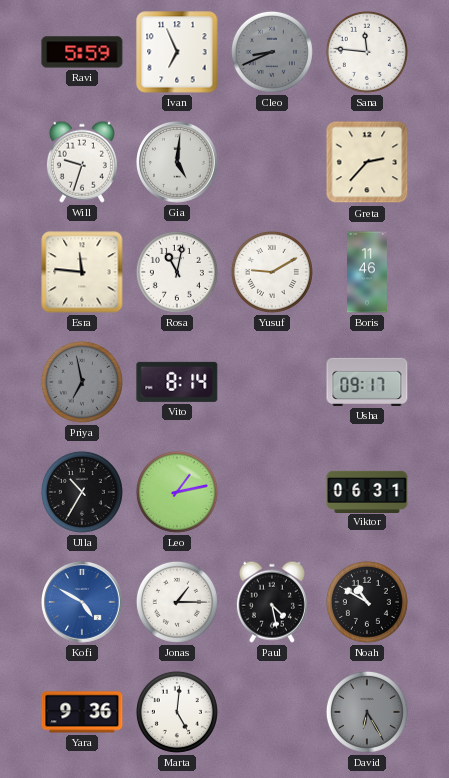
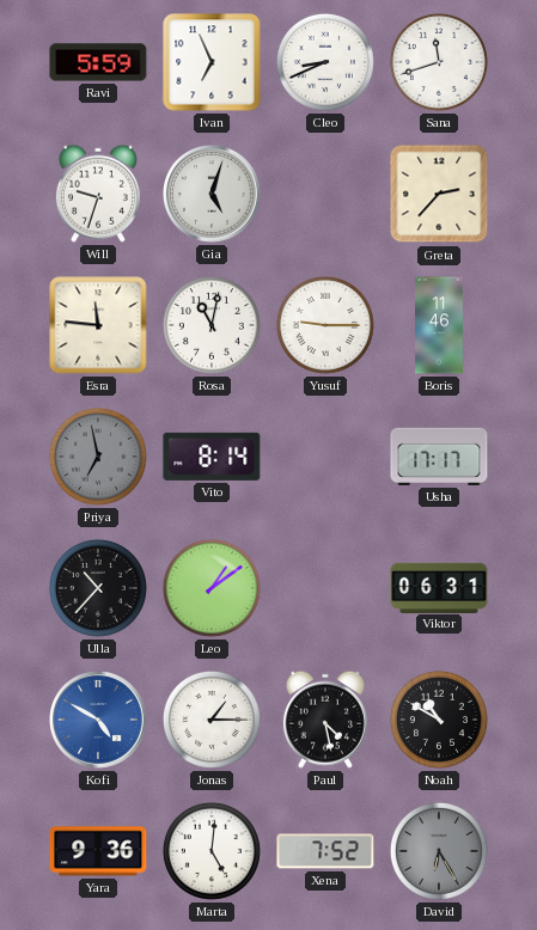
Cleo dial: grey -> white (325, 62)
Sana: 11:46 -> 11:42 (439, 62)
Gia: 5:01 -> 5:03 (213, 195)
Yusuf: 9:10 -> 9:15 (325, 325)
Usha: 09:17 -> 17:17 (439, 457)
Ulla: 10:35 -> 10:37 (98, 588)
Leo: 1:13 -> 1:09 (212, 588)
Xena: none -> 7:52 (325, 851)
